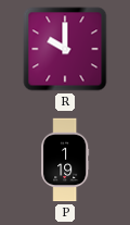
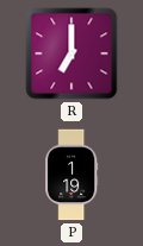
R: 10:00 -> 7:00 (71, 53)
